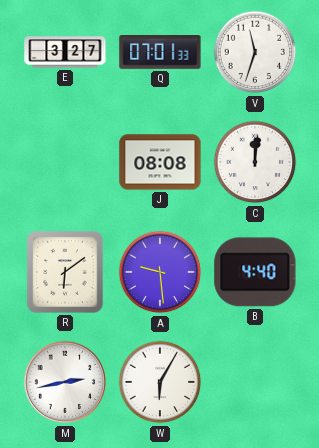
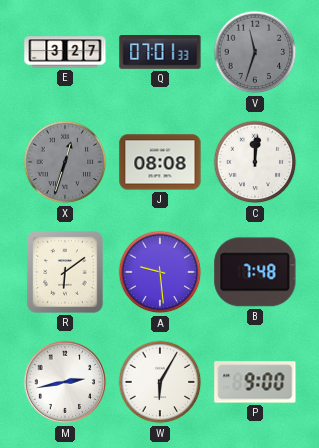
V dial: white -> grey (255, 52)
X: none -> 12:33 (65, 162)
B: 4:40 -> 7:48 (255, 272)
P: none -> 9:00 (255, 382)
